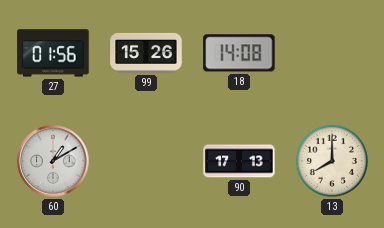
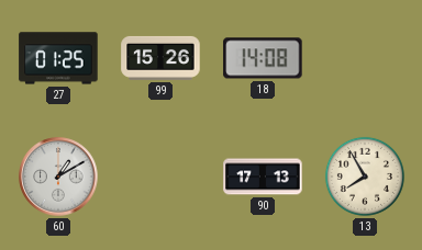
27: 01:56 -> 01:25 (58, 58)
13: 8:00 -> 7:55 (365, 177)
